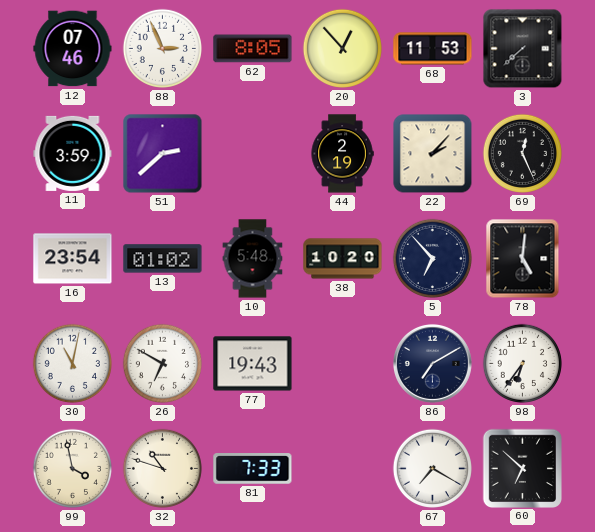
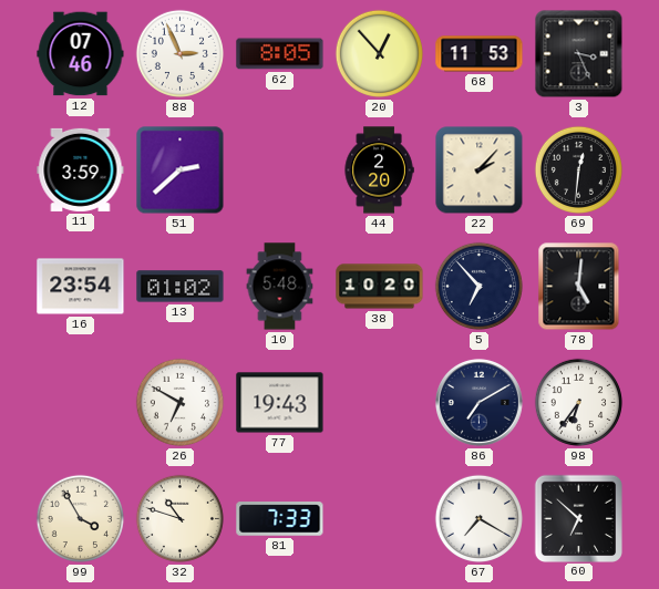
3: 7:38 -> 3:26 (579, 54)
44: 2:19 -> 2:20 (379, 170)
69: 12:26 -> 12:31 (578, 169)
30: 11:02 -> none (72, 363)
99: 3:58 -> 3:55 (80, 518)
